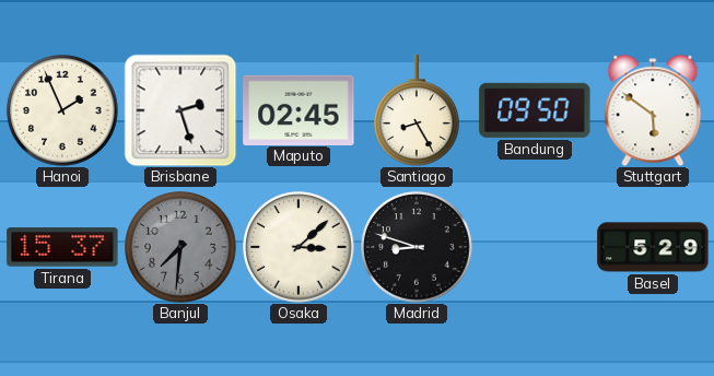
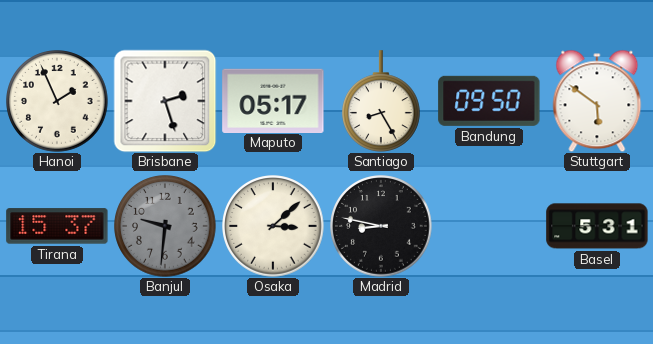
Maputo: 02:45 -> 05:17 (273, 100)
Banjul: 7:31 -> 9:31 (165, 226)
Madrid: 8:48 -> 8:47 (381, 226)
Basel: 5:29 -> 5:31 (597, 226)
